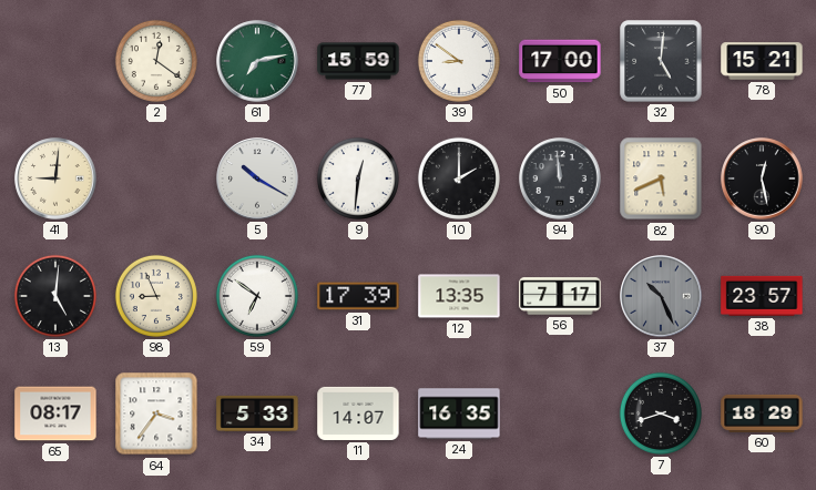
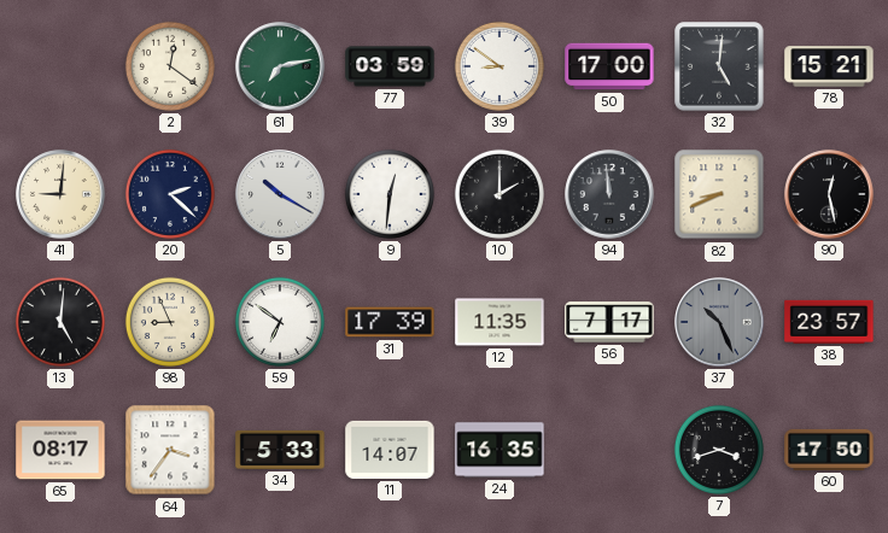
77: 15:59 -> 03:59 (390, 66)
20: none -> 2:22 (170, 194)
82: 5:41 -> 8:41 (719, 194)
12: 13:35 -> 11:35 (499, 322)
60: 18:29 -> 17:50 (829, 450)
